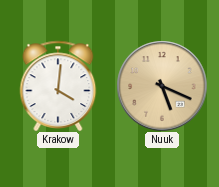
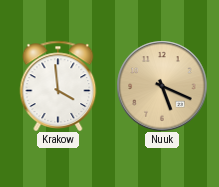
Krakow: 4:01 -> 3:59 (58, 85)
